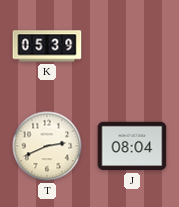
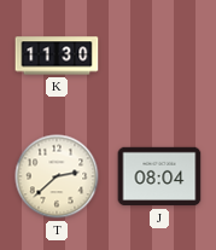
K: 05:39 -> 11:30 (57, 56)
T: 2:41 -> 2:38 (57, 176)
